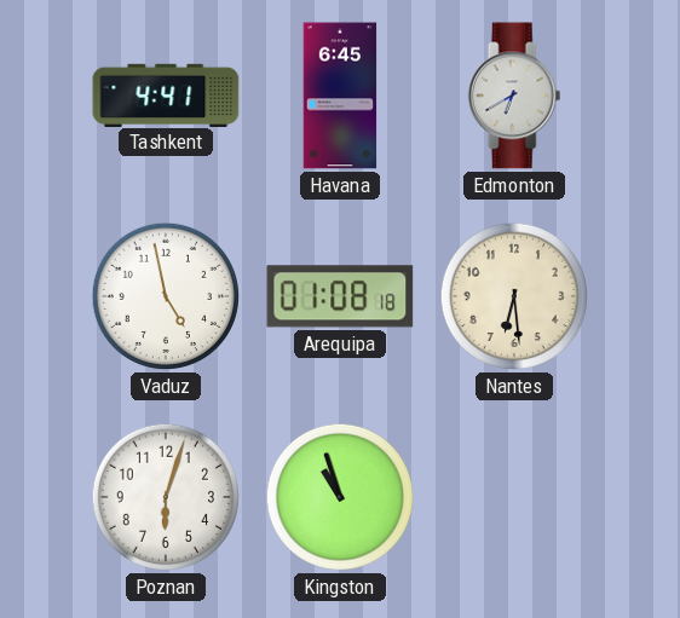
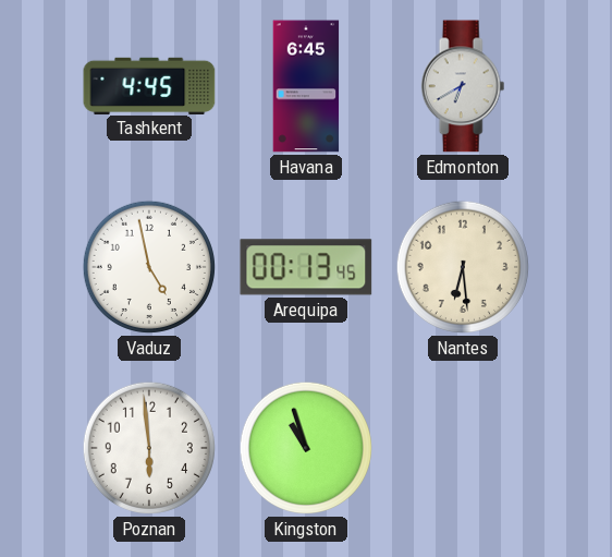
Tashkent: 4:41 -> 4:45 (149, 85)
Arequipa: 01:08 -> 00:13 (306, 267)
Poznan: 6:03 -> 5:59 (149, 448)
